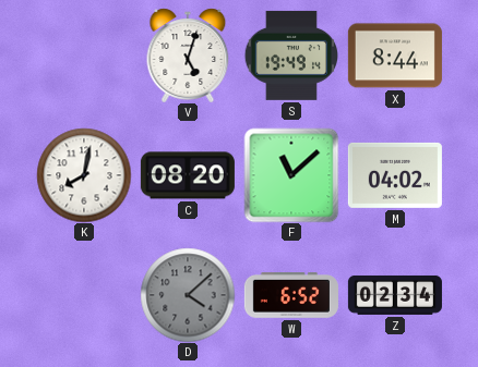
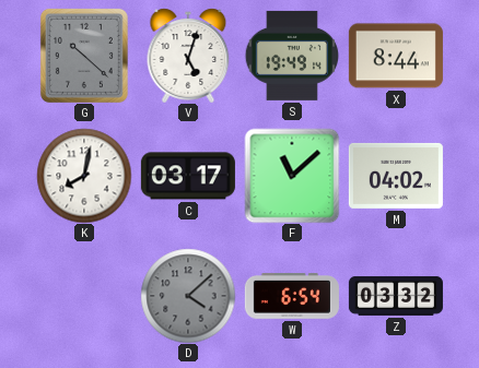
G: none -> 10:22 (84, 56)
C: 08:20 -> 03:17 (188, 176)
W: 6:52 -> 6:54 (292, 297)
Z: 02:34 -> 03:32 (396, 296)
